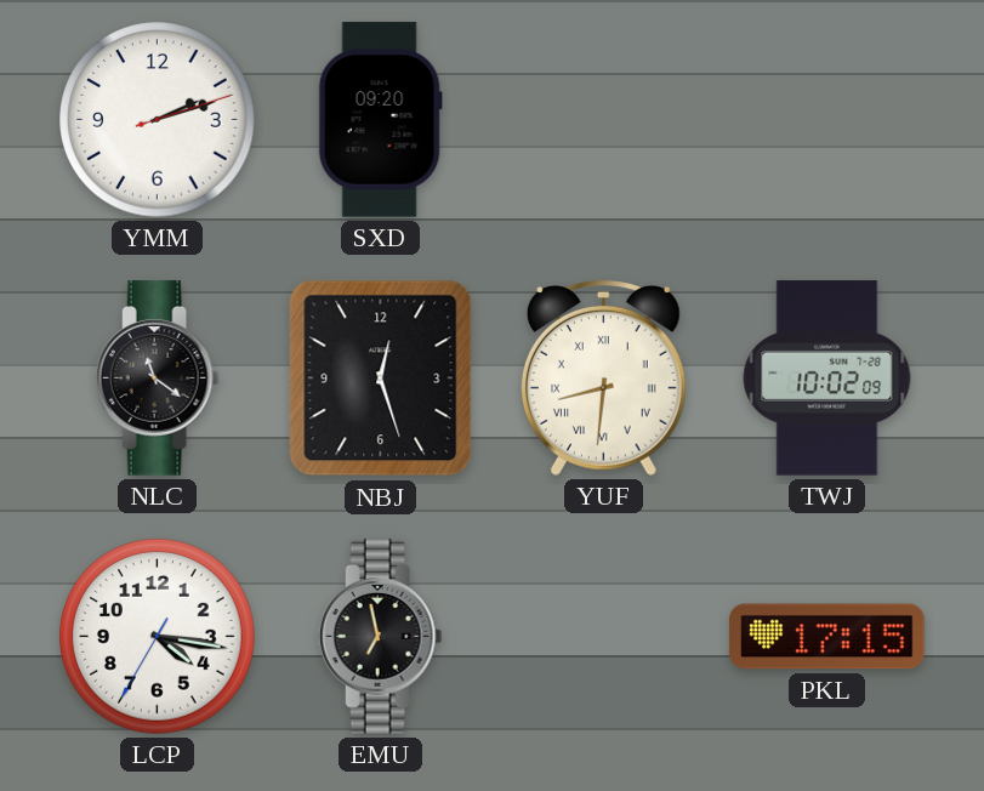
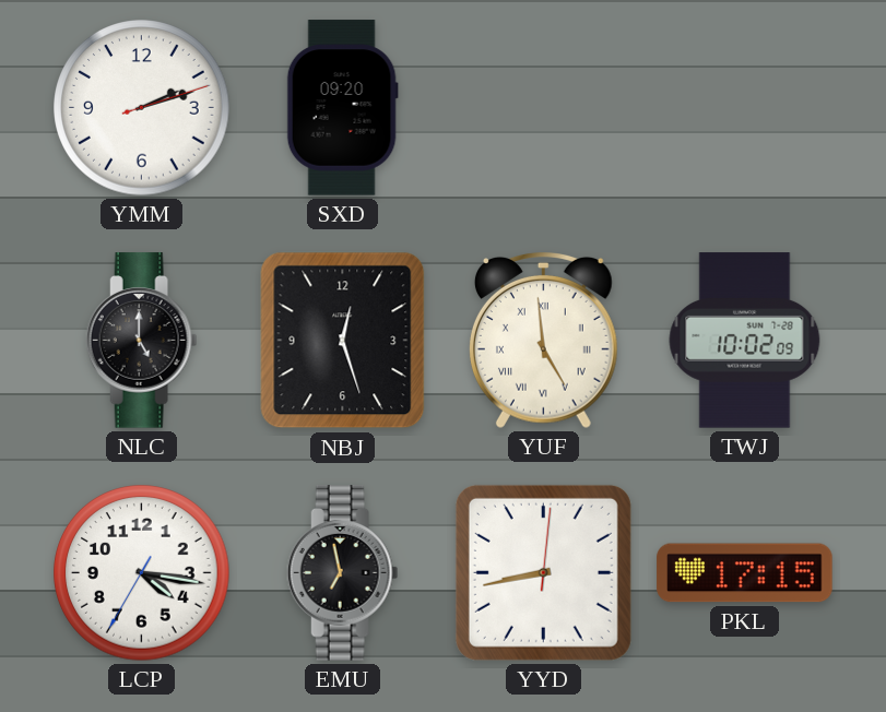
NLC: 11:21 -> 5:00 (142, 341)
YUF: 8:31 -> 4:59 (543, 341)
YYD: none -> 8:43 (543, 572)
